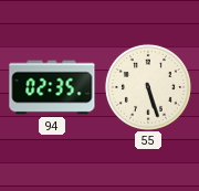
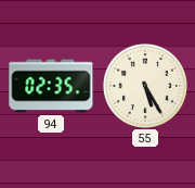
55: 5:27 -> 5:25 (145, 86)
